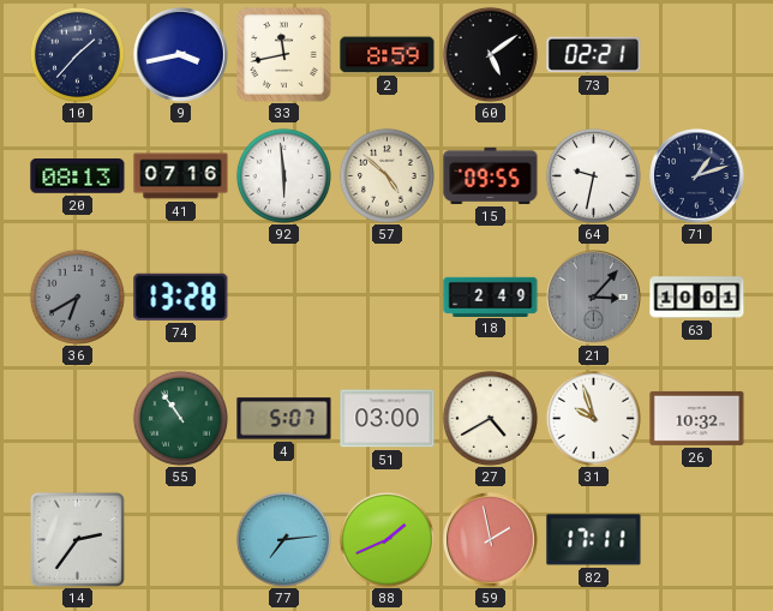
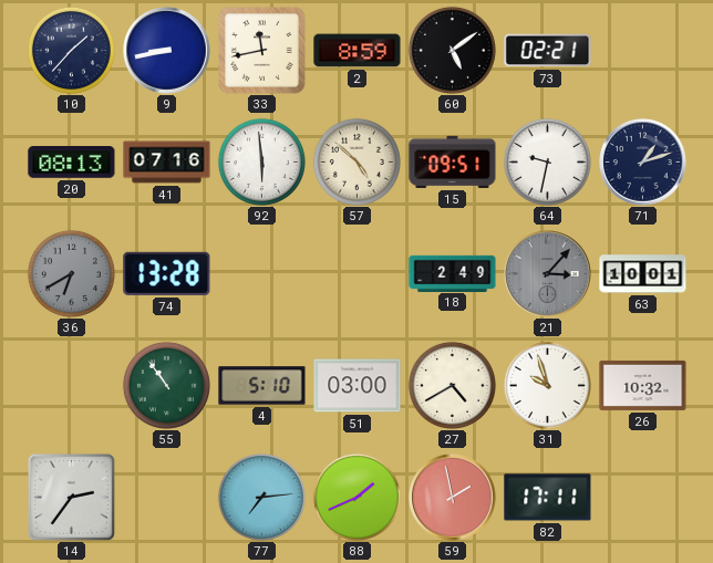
9: 3:43 -> 8:43 (167, 51)
15: 09:55 -> 09:51 (453, 161)
4: 5:07 -> 5:10 (262, 386)
